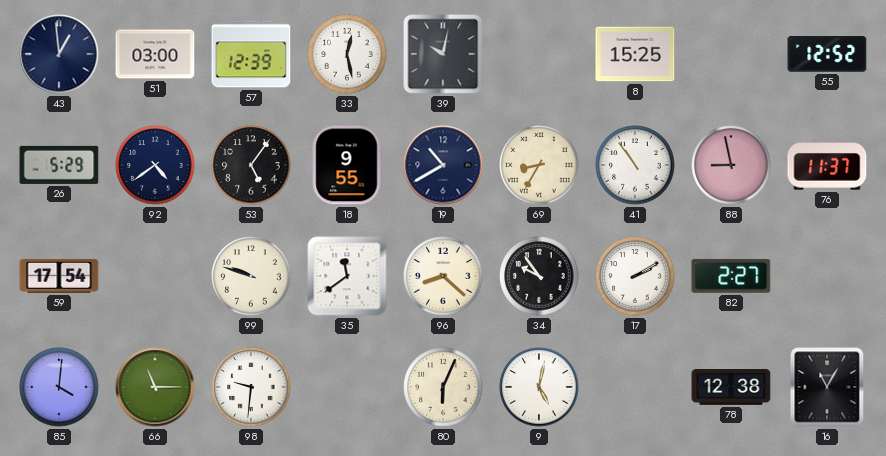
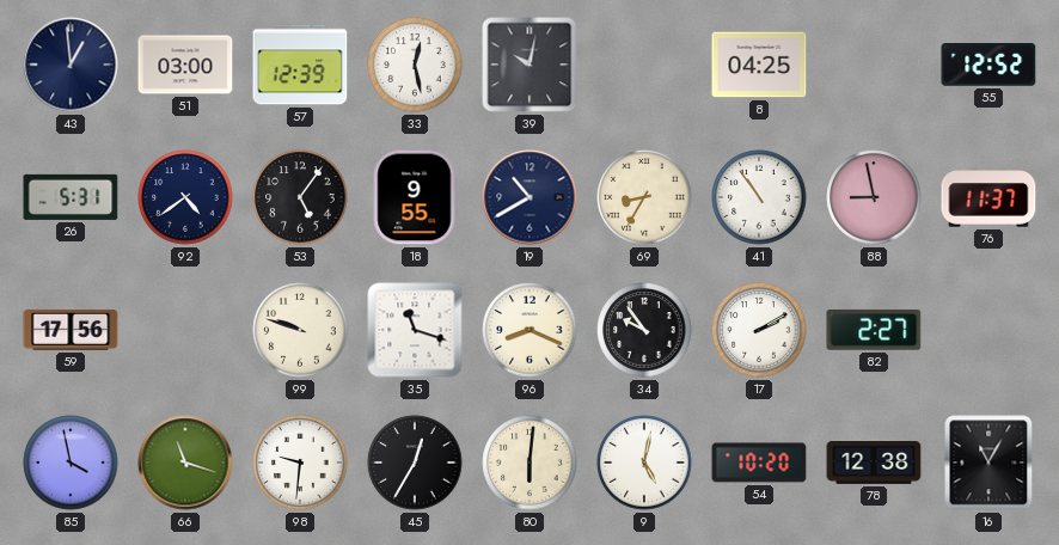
8: 15:25 -> 04:25 (759, 65)
26: 5:29 -> 5:31 (71, 197)
59: 17:54 -> 17:56 (71, 330)
35: 11:39 -> 11:18 (415, 330)
96: 8:22 -> 8:19 (529, 330)
85: 4:01 -> 3:58 (71, 463)
66: 11:15 -> 11:18 (185, 463)
45: none -> 12:35 (415, 463)
80: 6:04 -> 6:01 (529, 463)
54: none -> 10:20 (759, 463)
